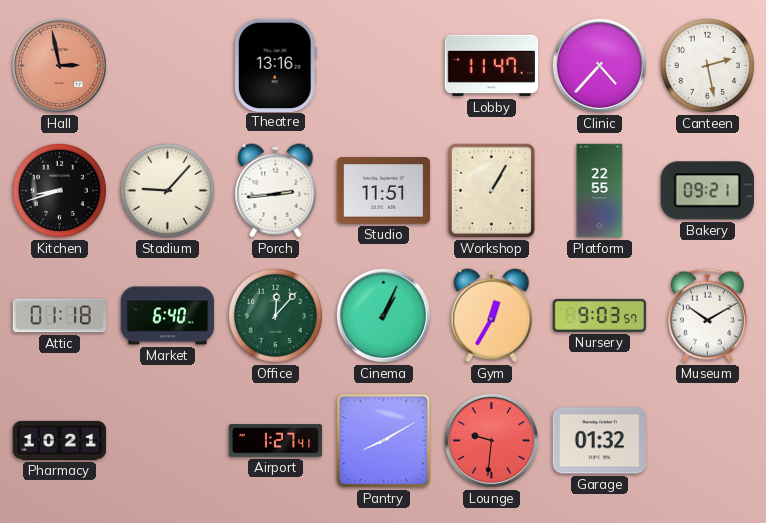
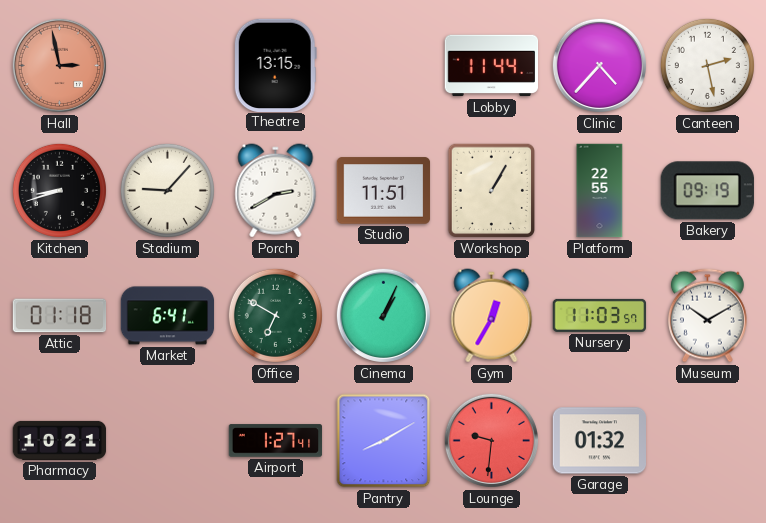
Theatre: 13:16 -> 13:15 (275, 65)
Lobby: 11:47 -> 11:44 (492, 66)
Porch: 2:44 -> 2:40 (276, 191)
Bakery: 09:21 -> 09:19 (707, 191)
Market: 6:40 -> 6:41 (168, 316)
Office: 12:07 -> 6:50 (275, 315)
Nursery: 9:03 -> 11:03 (600, 315)
